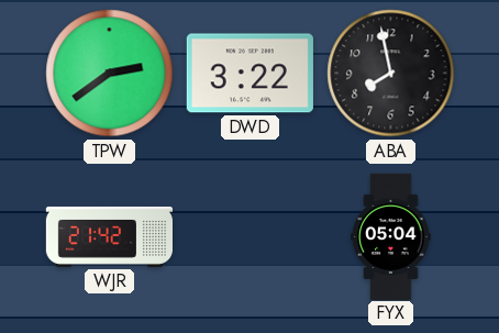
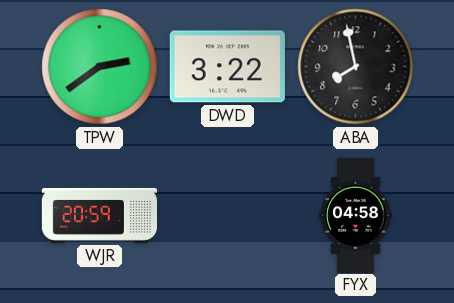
WJR: 21:42 -> 20:59 (99, 215)
FYX: 05:04 -> 04:58 (356, 215)
